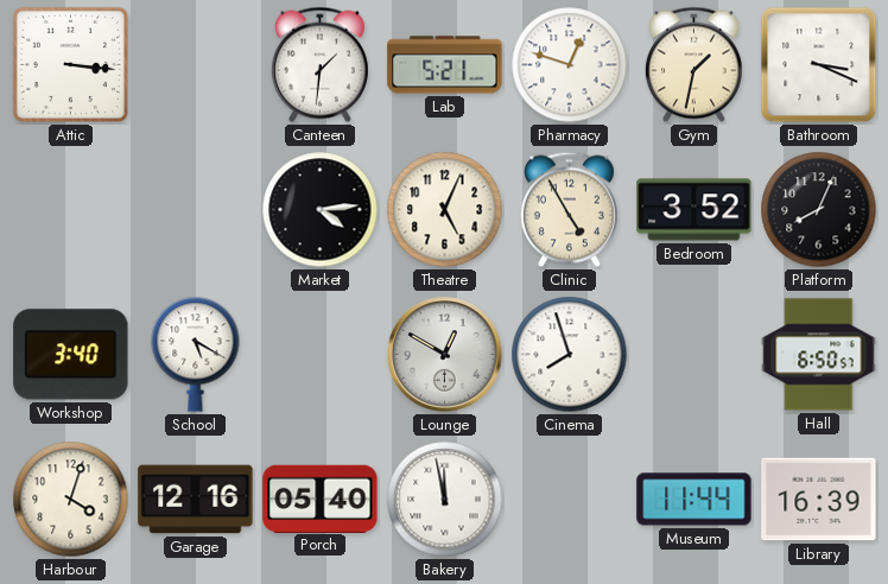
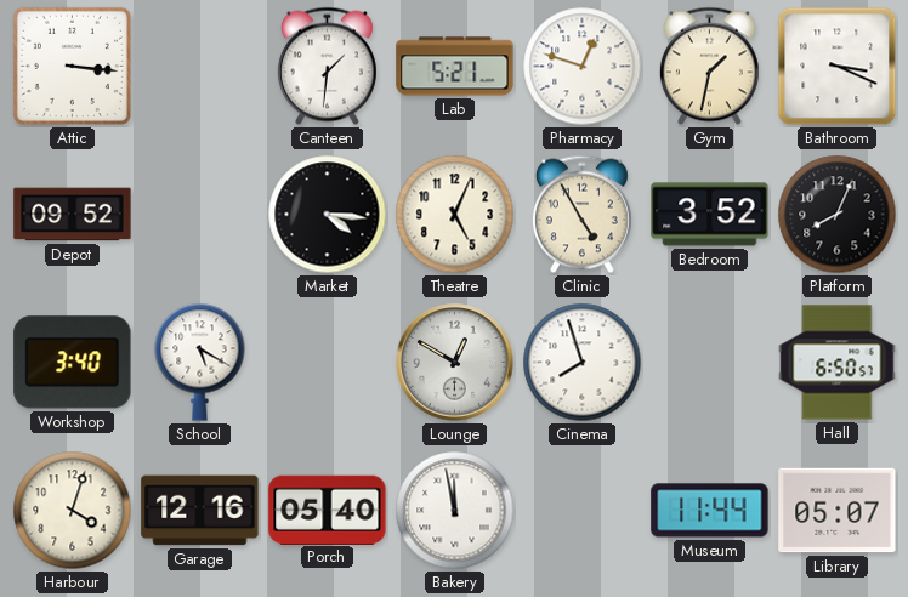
Depot: none -> 09:52 (73, 215)
Market: 4:14 -> 4:16 (328, 215)
Library: 16:39 -> 05:07 (838, 511)
